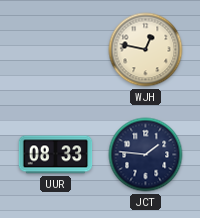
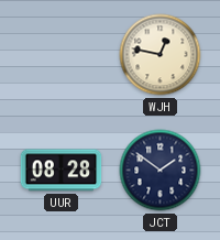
UUR: 08:33 -> 08:28 (62, 171)
JCT: 1:46 -> 1:51 (161, 171)
